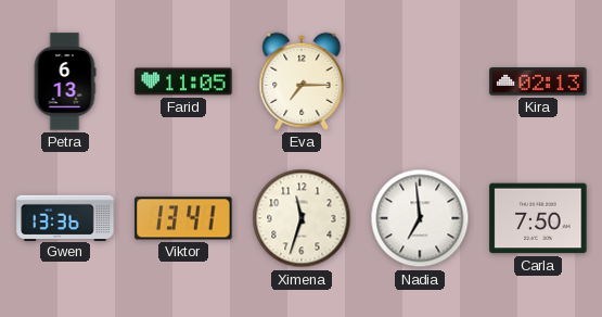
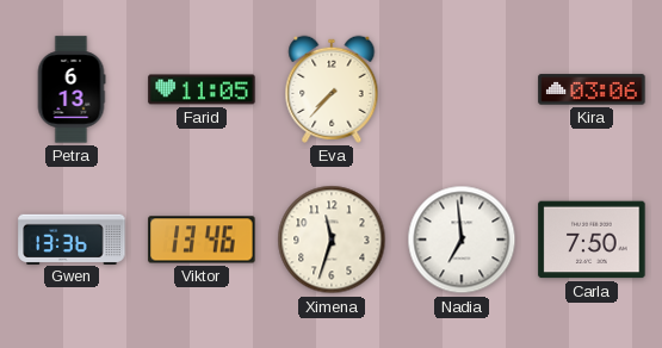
Eva: 7:15 -> 7:37 (332, 89)
Kira: 02:13 -> 03:06 (592, 89)
Viktor: 13:41 -> 13:46 (202, 240)
